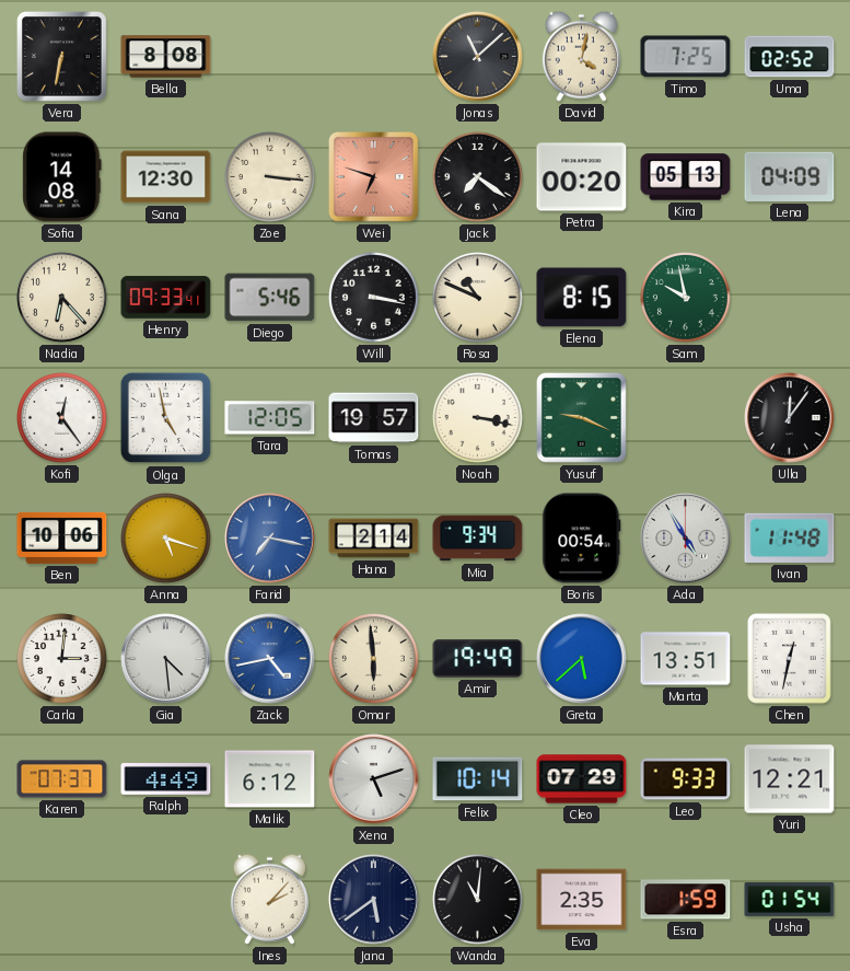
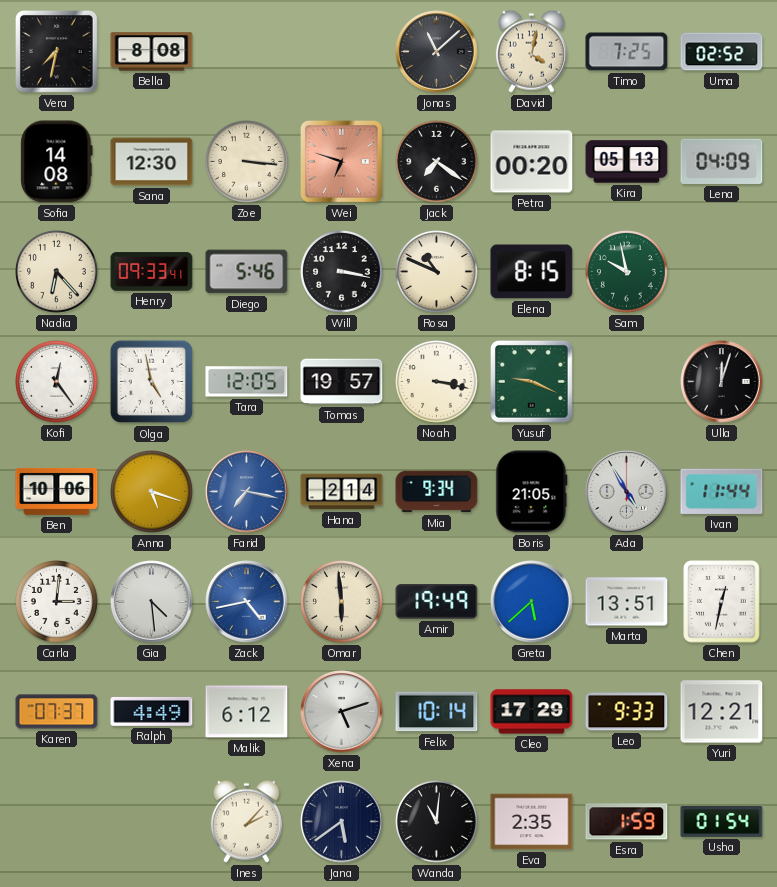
Vera: 6:32 -> 7:32 (57, 52)
Ulla: 12:06 -> 12:03 (722, 382)
Boris: 00:54 -> 21:05 (532, 492)
Ivan: 11:48 -> 11:44 (722, 491)
Cleo: 07:29 -> 17:29 (532, 712)
